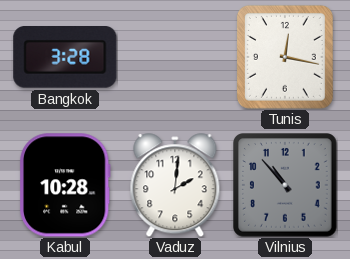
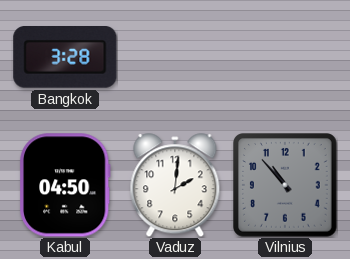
Tunis: 12:17 -> none (285, 57)
Kabul: 10:28 -> 04:50 (65, 185)
